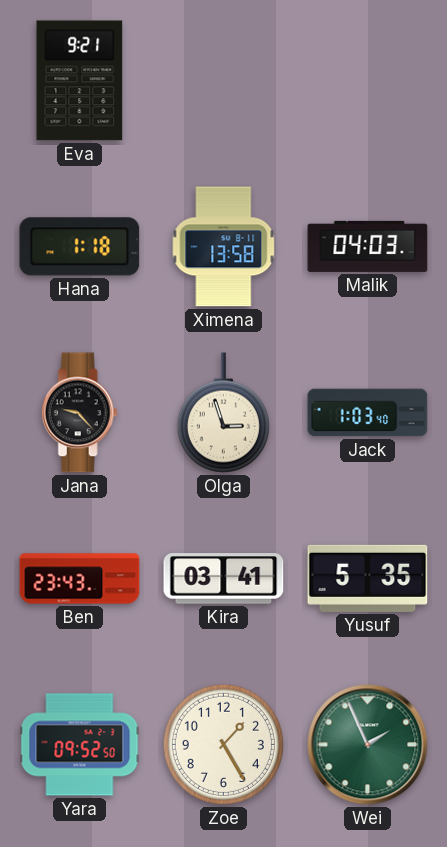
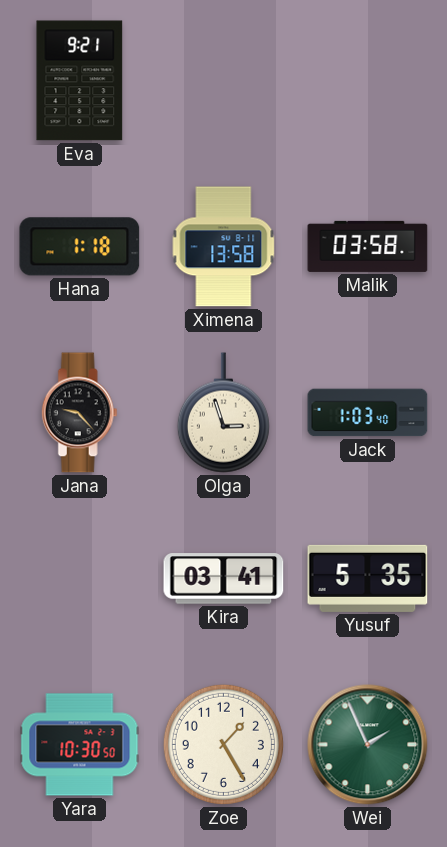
Malik: 04:03 -> 03:58 (368, 246)
Ben: 23:43 -> none (80, 579)
Yara: 09:52 -> 10:30 (80, 745)
